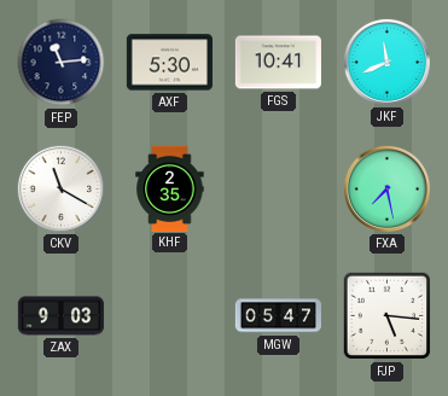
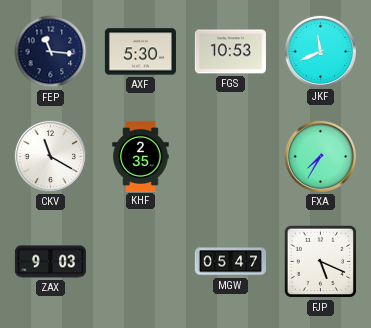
FEP: 11:14 -> 11:16 (51, 52)
FGS: 10:41 -> 10:53 (230, 52)
FXA: 7:28 -> 7:35 (320, 156)
FJP: 5:16 -> 5:19 (321, 262)
